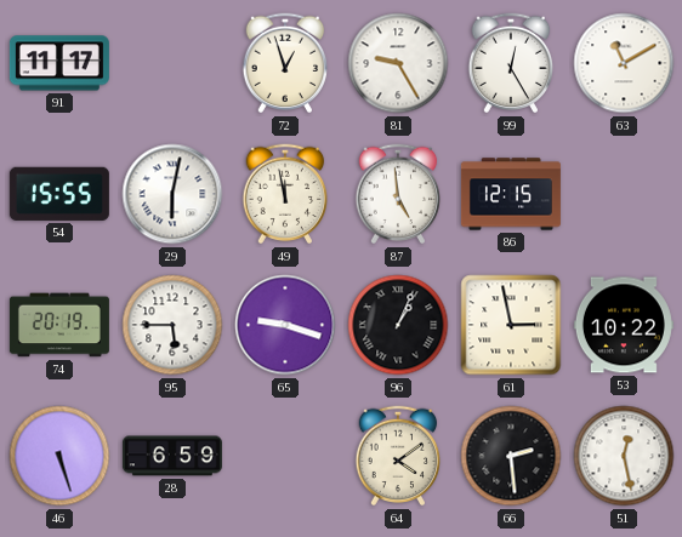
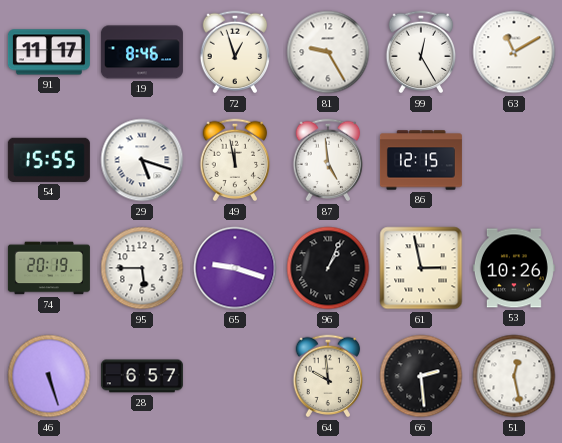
19: none -> 8:46 (142, 52)
29: 6:02 -> 5:18 (142, 160)
53: 10:22 -> 10:26 (514, 268)
28: 6:59 -> 6:57 (142, 376)
64: 4:09 -> 9:59 (328, 376)
